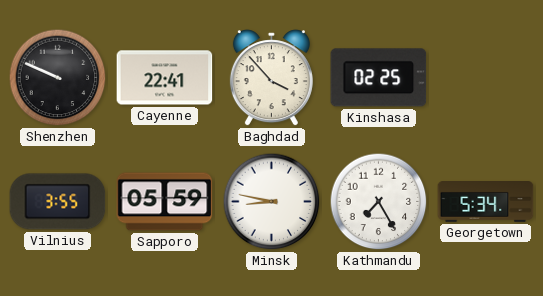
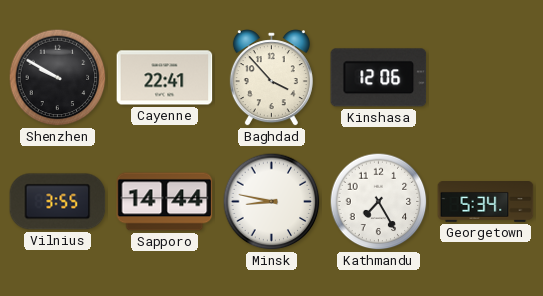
Shenzhen: 9:49 -> 9:50 (58, 78)
Kinshasa: 02:25 -> 12:06 (379, 78)
Sapporo: 05:59 -> 14:44 (165, 202)
